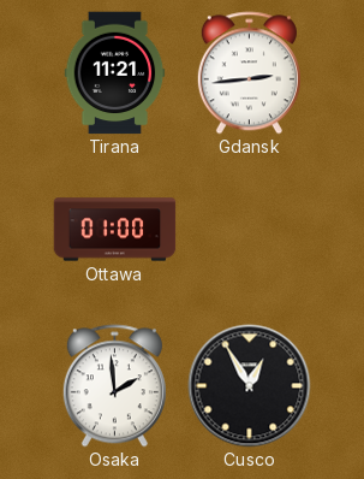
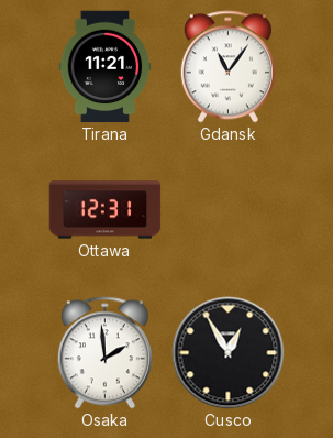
Gdansk: 2:44 -> 11:06 (227, 67)
Ottawa: 01:00 -> 12:31 (106, 210)
